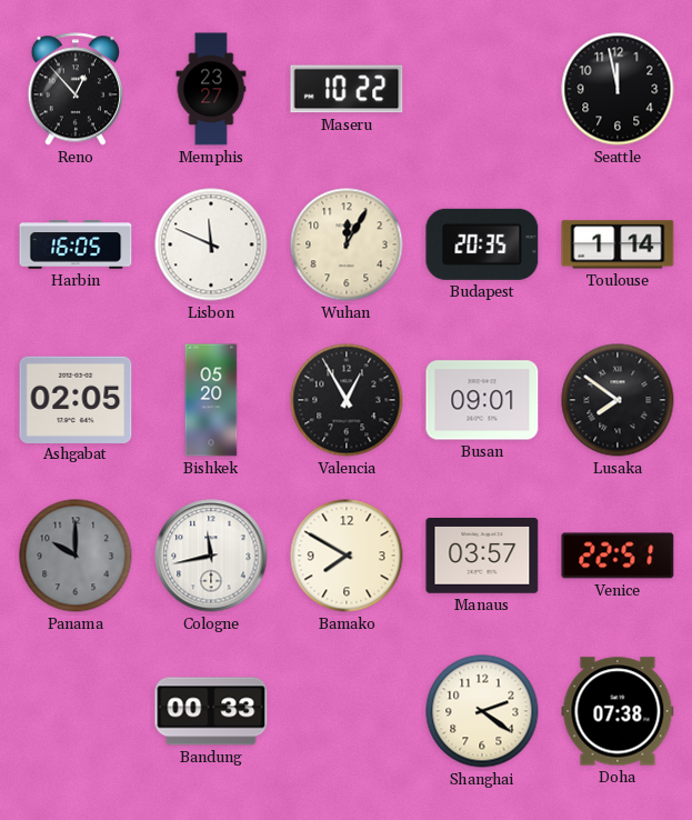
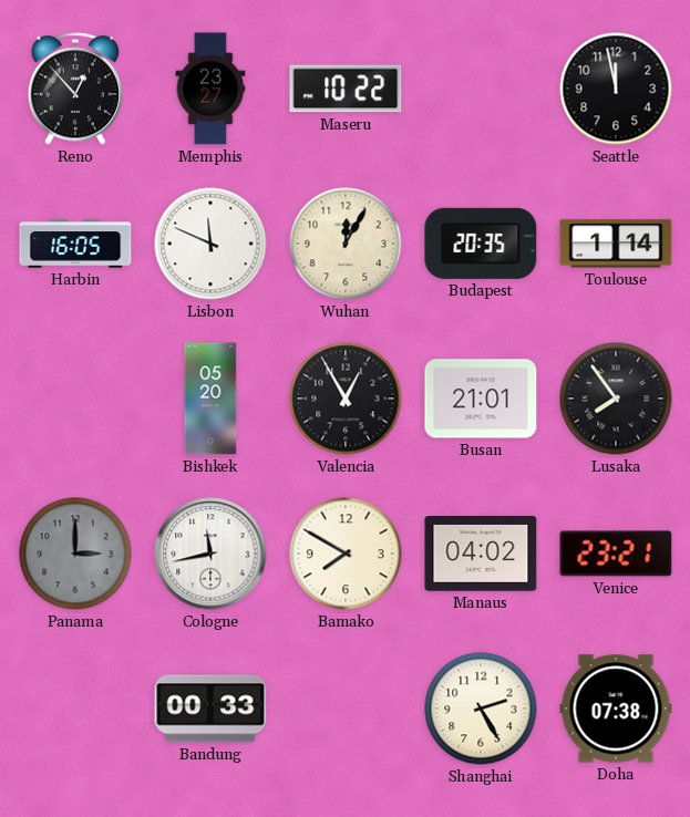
Ashgabat: 02:05 -> none (76, 399)
Busan: 09:01 -> 21:01 (481, 399)
Lusaka: 7:51 -> 7:54 (616, 399)
Panama: 10:00 -> 3:00 (75, 554)
Manaus: 03:57 -> 04:02 (481, 555)
Venice: 22:51 -> 23:21 (616, 554)
Shanghai: 2:21 -> 2:25 (481, 709)
